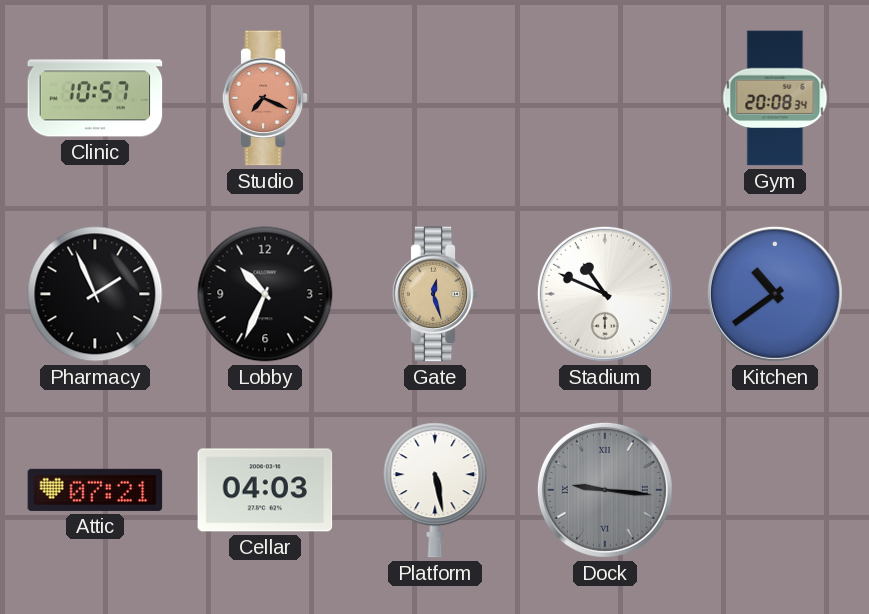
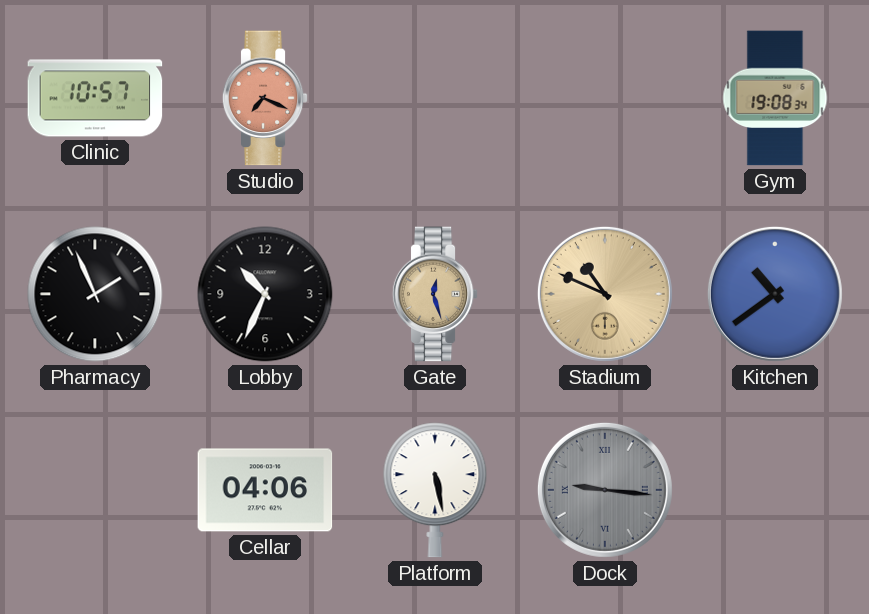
Gym: 20:08 -> 19:08 (775, 98)
Stadium dial: white -> champagne (605, 294)
Attic: 07:21 -> none (95, 490)
Cellar: 04:03 -> 04:06 (265, 490)
